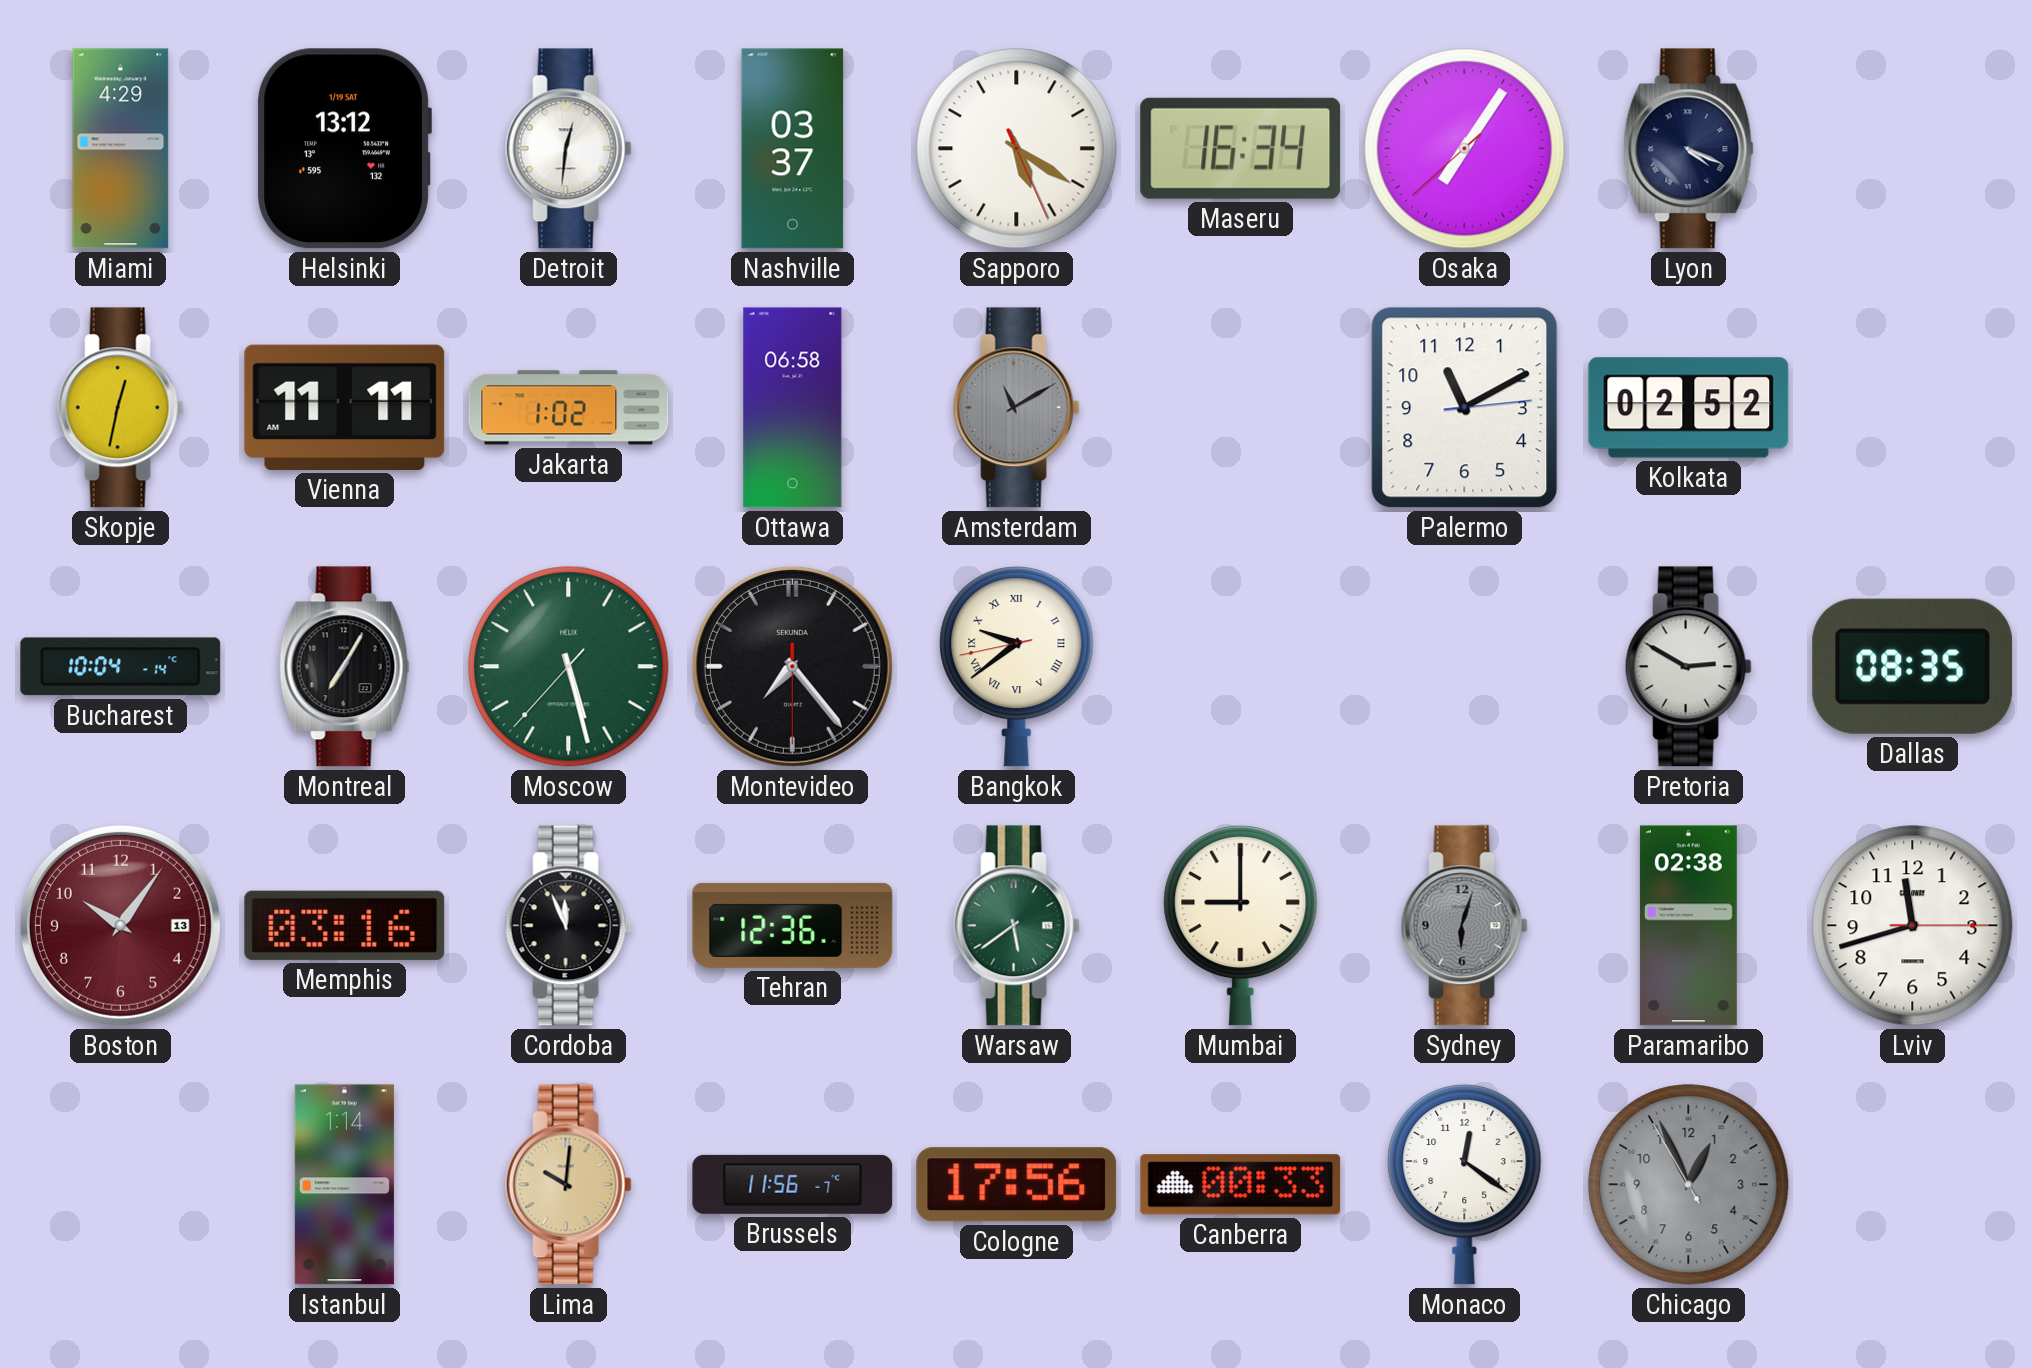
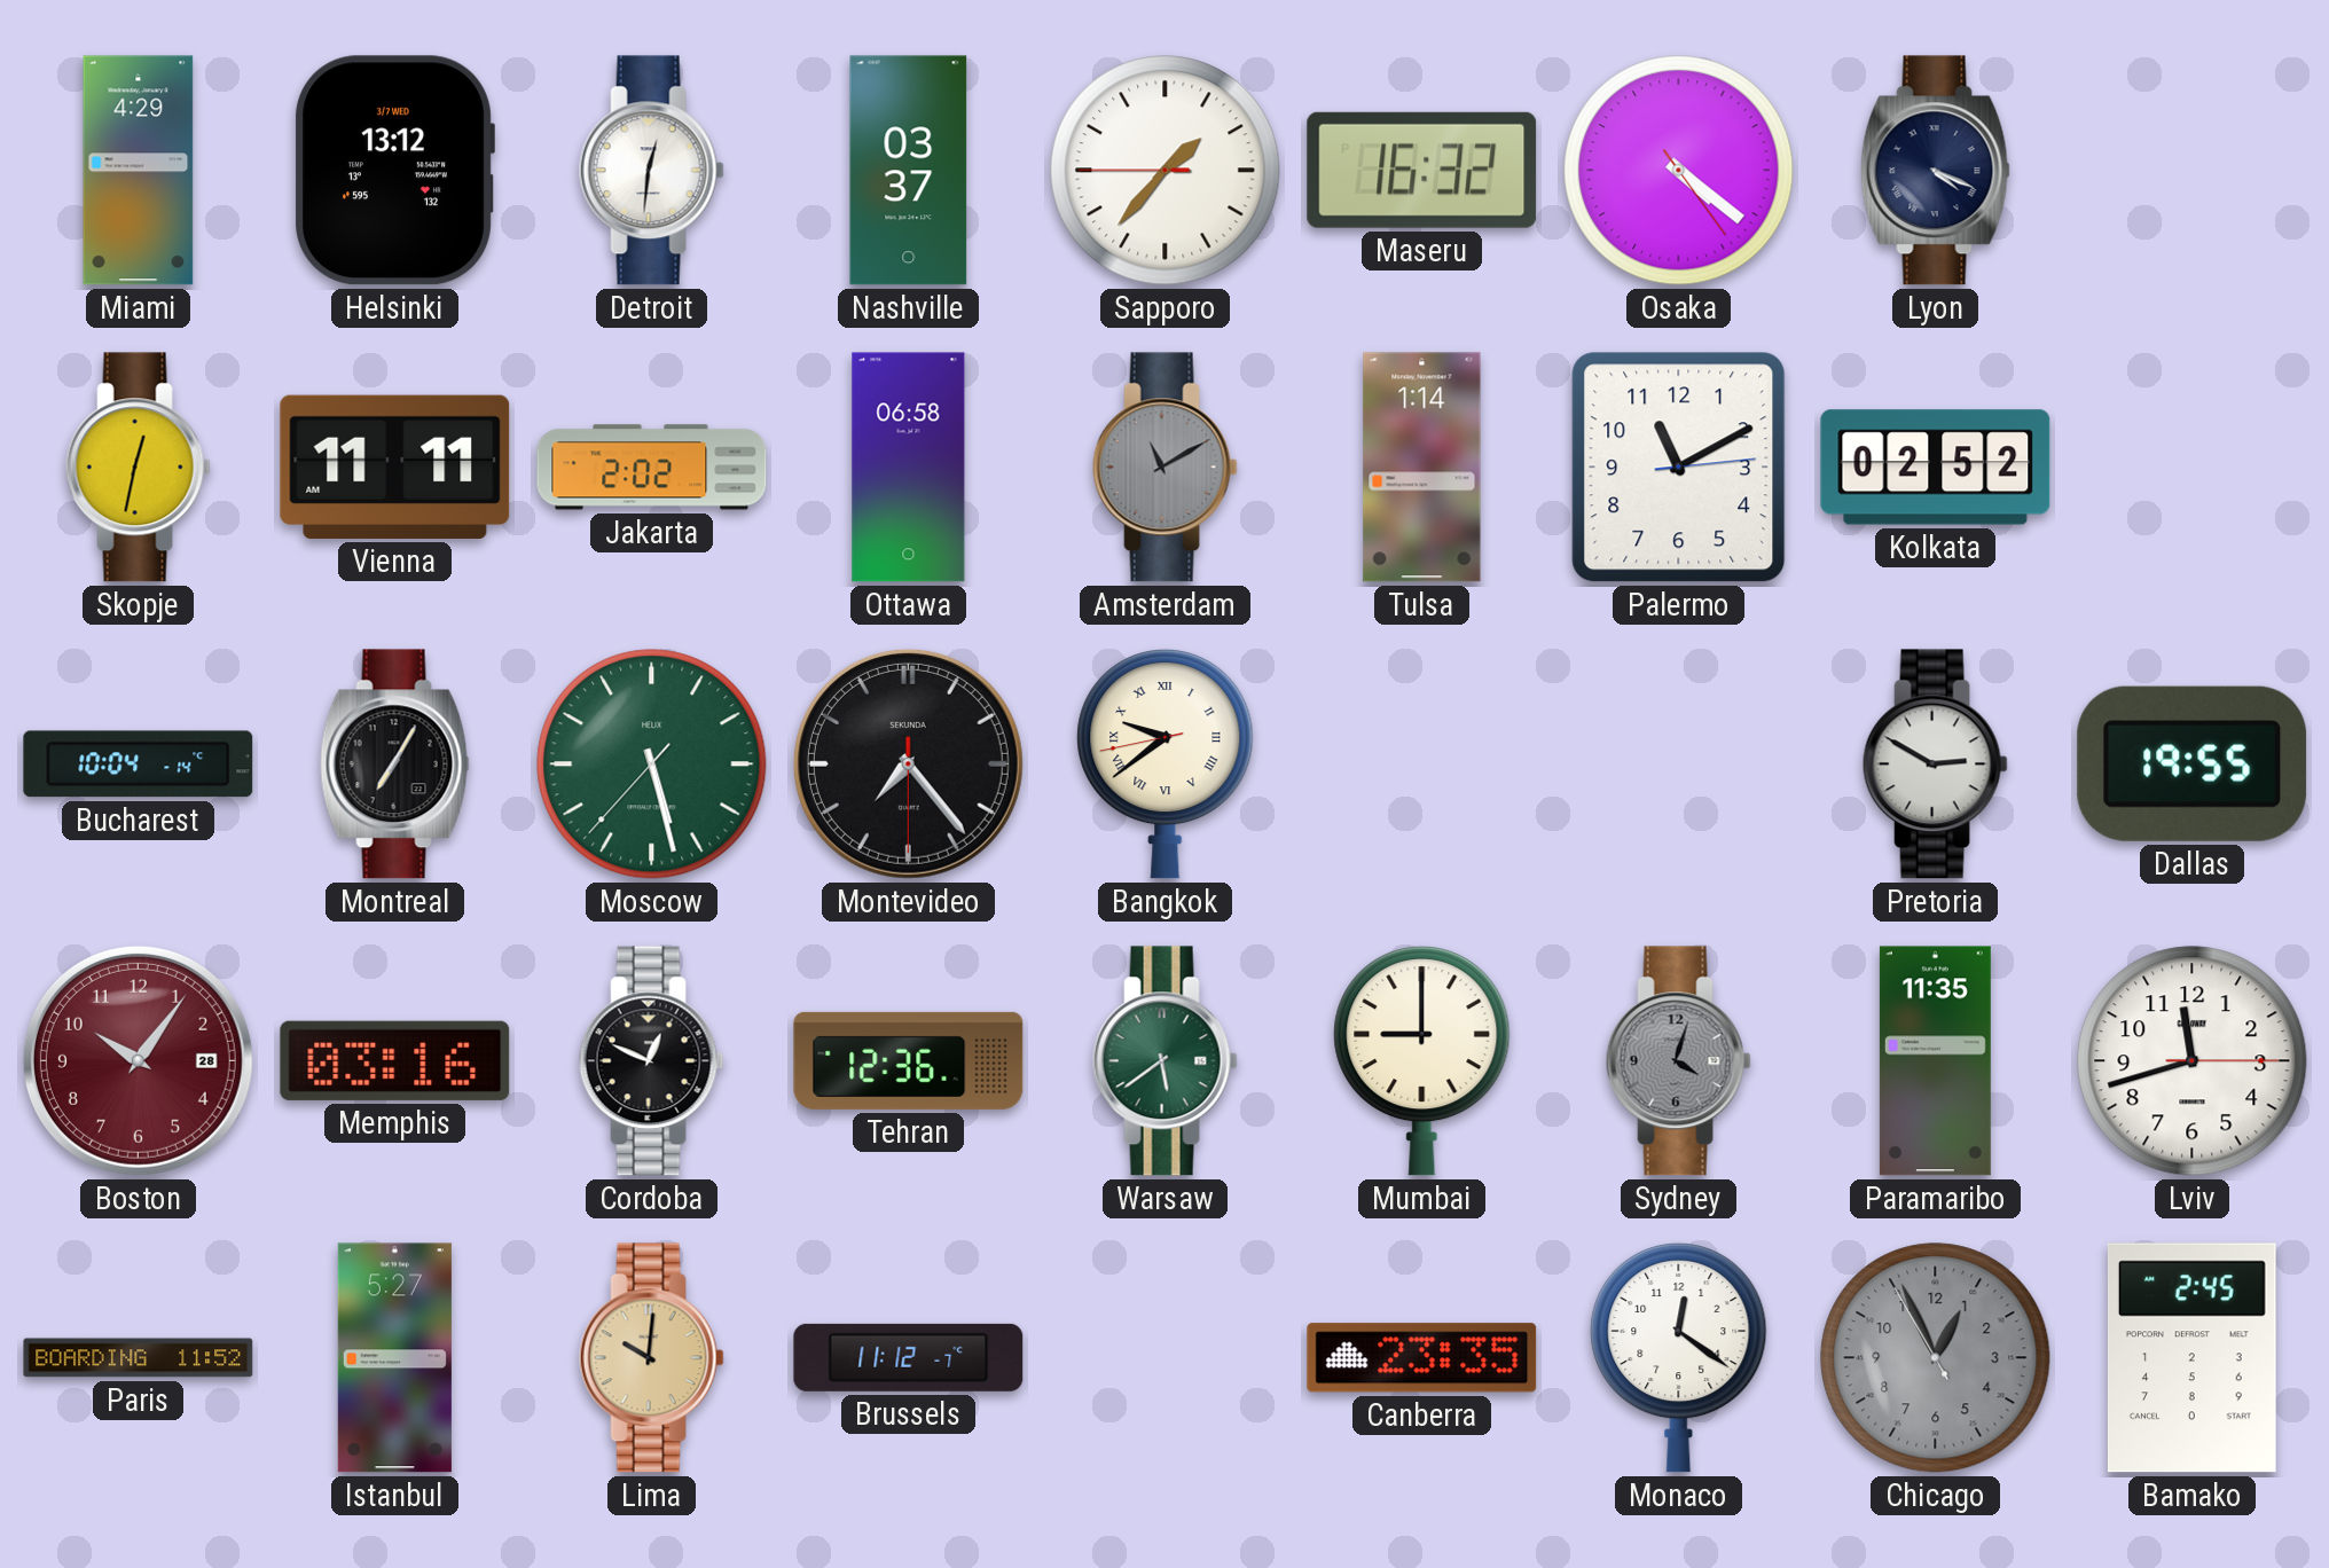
Helsinki date: 1/19 SAT -> 3/7 WED (395, 171)
Sapporo: 5:20 -> 1:36 (1166, 171)
Maseru: 16:34 -> 16:32 (1422, 170)
Osaka: 7:05 -> 4:21 (1679, 171)
Jakarta: 1:02 -> 2:02 (652, 468)
Tulsa: none -> 1:14 (1422, 468)
Dallas: 08:35 -> 19:55 (2193, 763)
Boston date: 13 -> 28 (138, 1060)
Cordoba: 11:56 -> 12:49 (651, 1061)
Sydney: 6:03 -> 4:03 (1678, 1061)
Paramaribo: 02:38 -> 11:35 (1935, 1061)
Paris: none -> 11:52 (139, 1358)
Istanbul: 1:14 -> 5:27 (394, 1358)
Brussels: 11:56 -> 11:12 (909, 1357)
Cologne: 17:56 -> none (1017, 1185)
Canberra: 00:33 -> 23:35 (1422, 1358)
Bamako: none -> 2:45 (2191, 1358)
